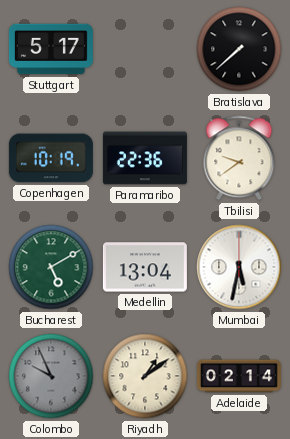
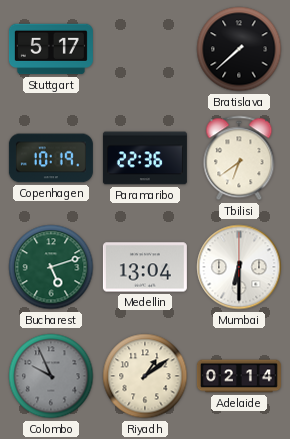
Tbilisi: 9:39 -> 6:39 (239, 158)
Bucharest: 5:10 -> 5:12 (51, 267)
Mumbai: 5:32 -> 6:30 (239, 267)
